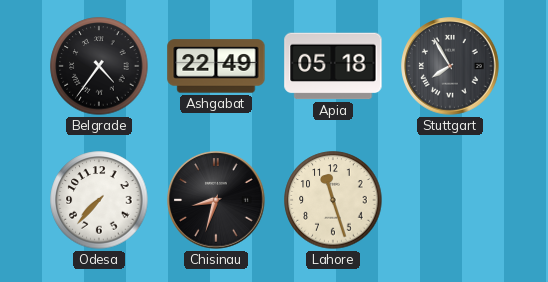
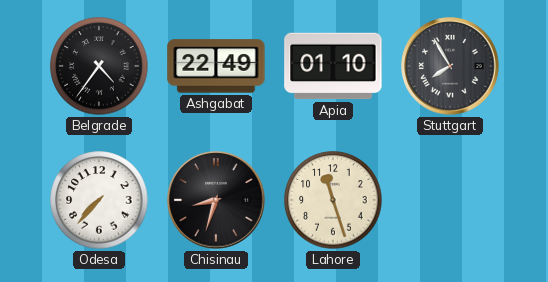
Apia: 05:18 -> 01:10 (333, 66)
